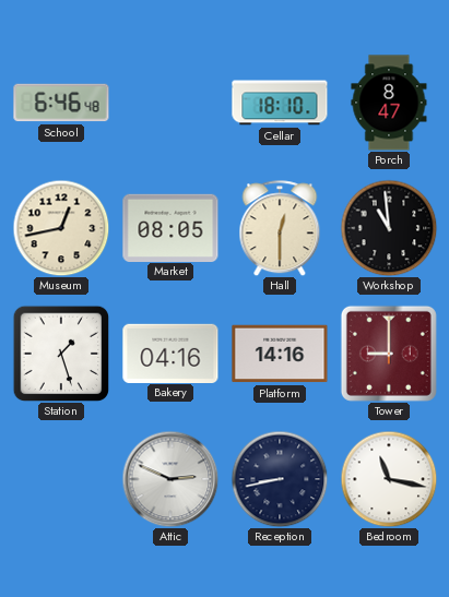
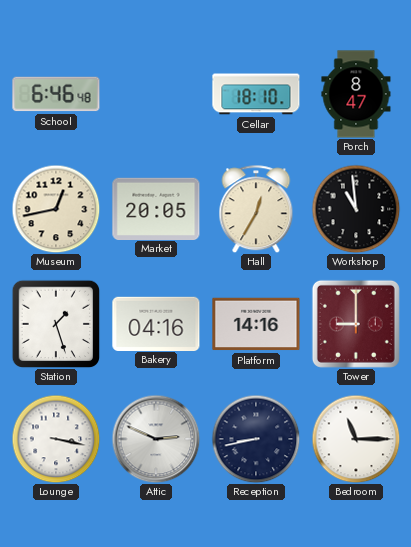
Market: 08:05 -> 20:05 (156, 208)
Hall: 12:30 -> 12:35 (256, 209)
Lounge: none -> 3:17 (56, 439)
Bedroom: 11:17 -> 11:15 (356, 439)
